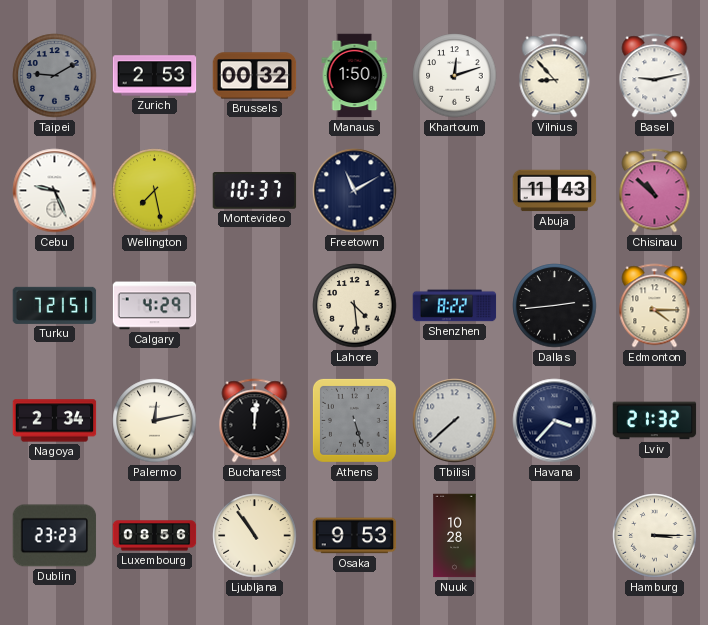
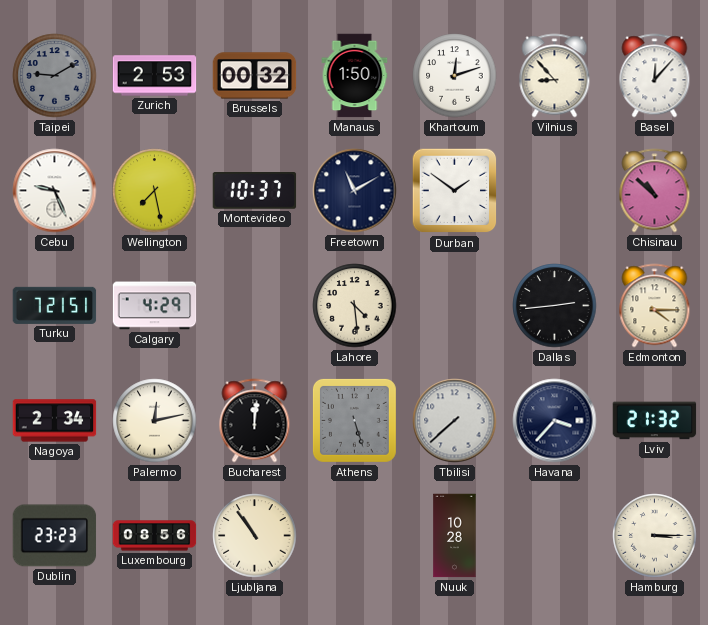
Basel: 9:13 -> 12:07 (655, 76)
Durban: none -> 1:51 (455, 191)
Abuja: 11:43 -> none (555, 191)
Shenzhen: 8:22 -> none (455, 306)
Osaka: 9:53 -> none (355, 536)
